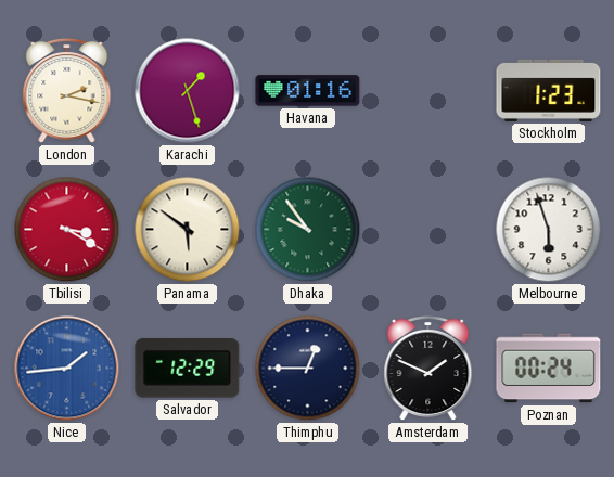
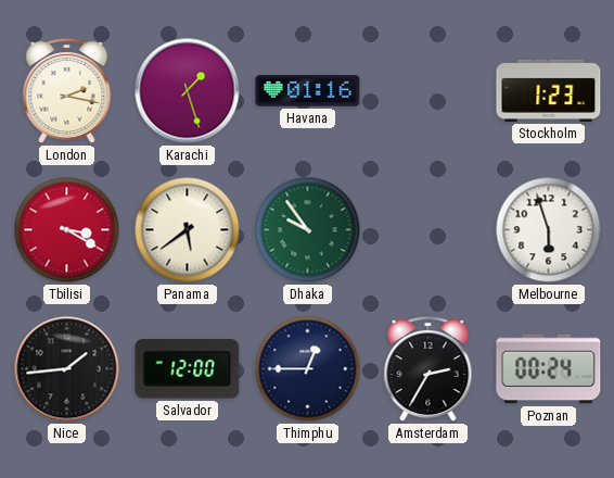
Panama: 5:51 -> 5:39 (188, 230)
Nice dial: blue -> black (67, 369)
Salvador: 12:29 -> 12:00 (188, 369)
Amsterdam: 1:49 -> 2:35 (428, 369)
